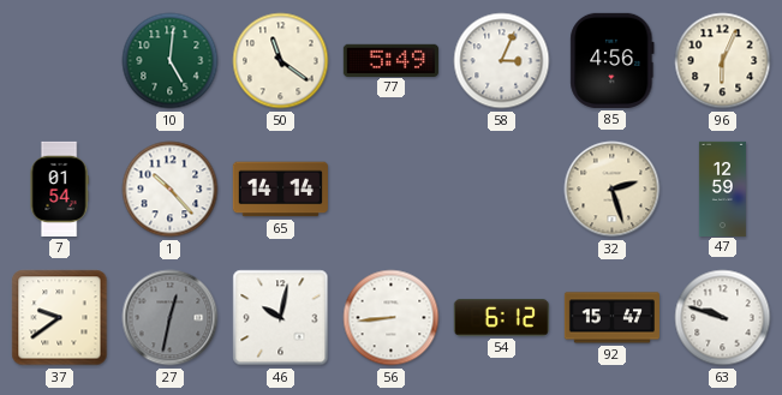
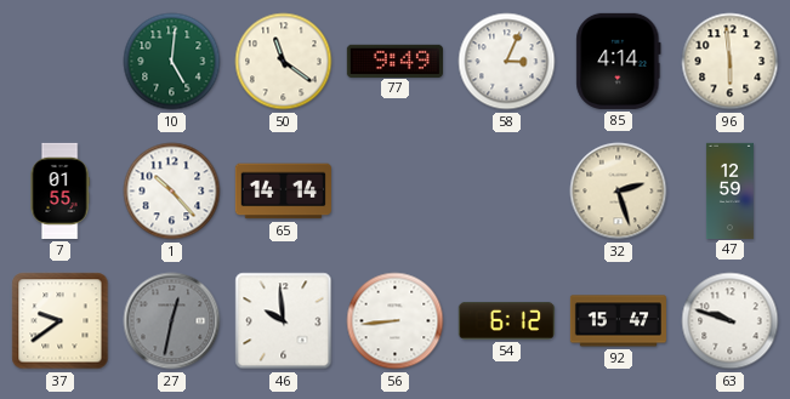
77: 5:49 -> 9:49 (394, 61)
85: 4:56 -> 4:14 (619, 61)
96: 6:04 -> 5:59 (731, 62)
7: 01:54 -> 01:55 (59, 190)
46: 10:02 -> 9:59 (284, 321)
